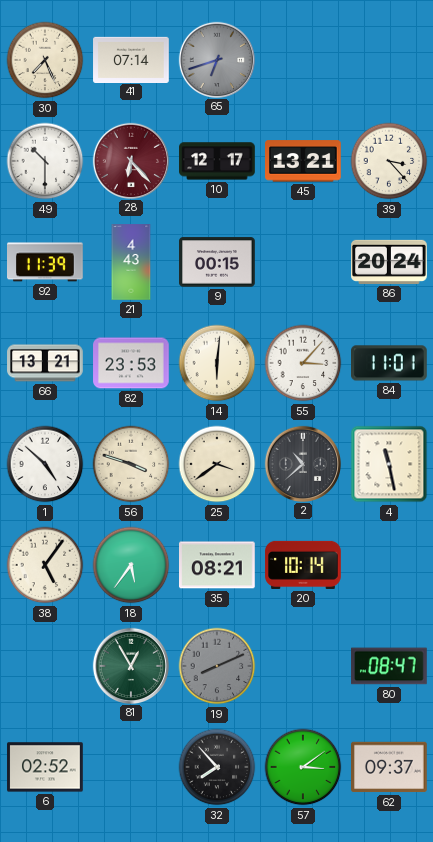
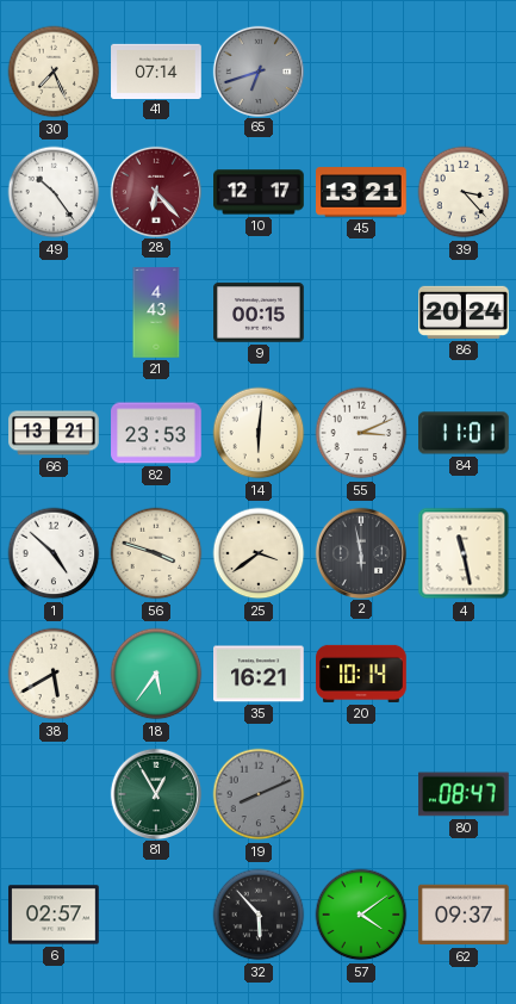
49: 10:30 -> 10:24 (54, 192)
92: 11:39 -> none (45, 262)
55: 3:07 -> 3:11 (361, 433)
2: 10:38 -> 5:58 (360, 552)
38: 5:06 -> 5:40 (54, 674)
35: 08:21 -> 16:21 (259, 674)
6: 02:52 -> 02:57 (54, 915)
32: 7:53 -> 5:53 (259, 915)
57: 3:09 -> 4:09 (361, 915)
